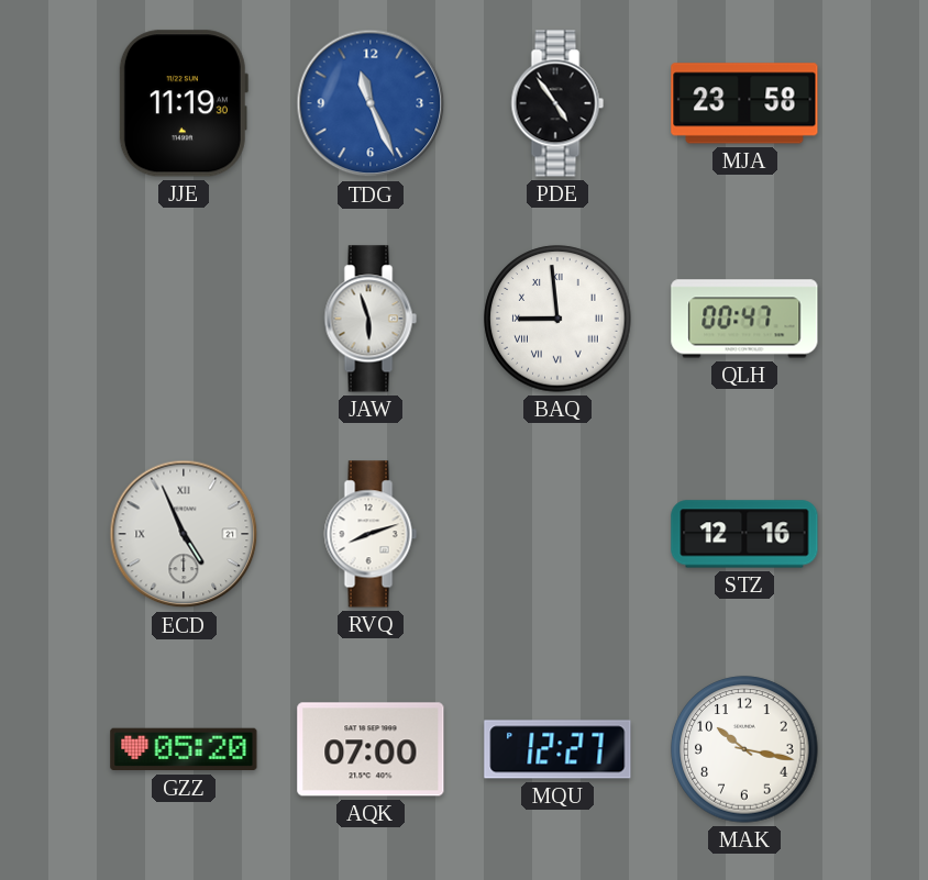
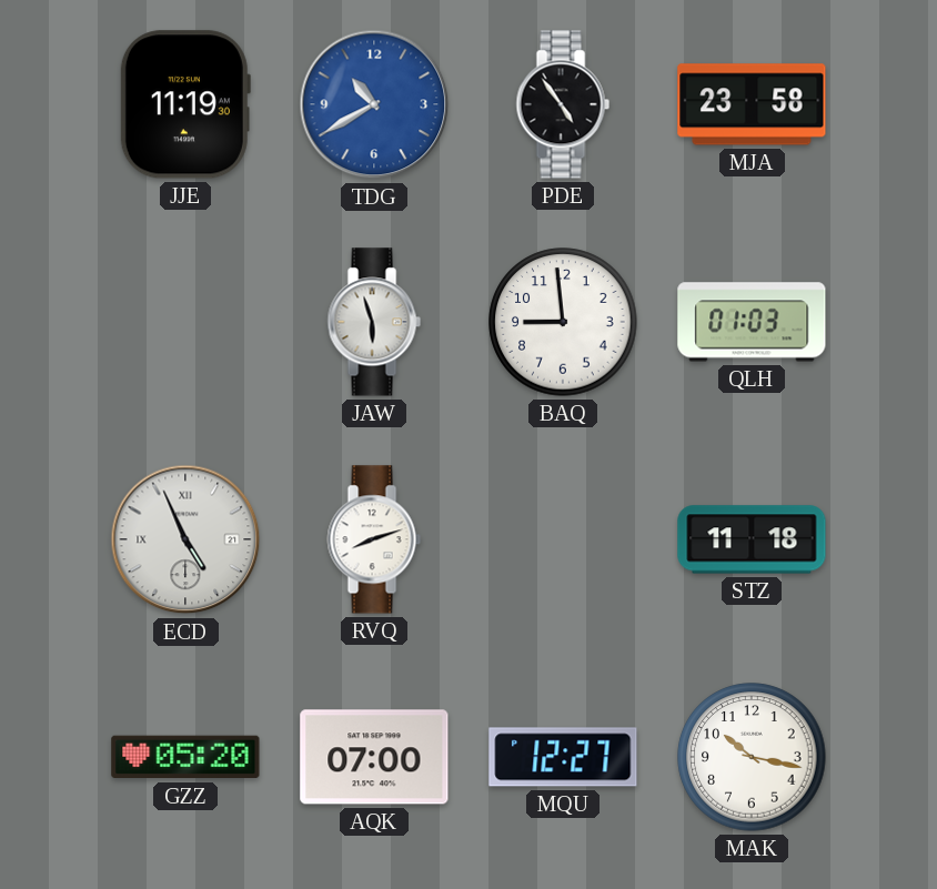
TDG: 11:26 -> 10:40 (374, 104)
BAQ numerals: Roman -> Arabic (563, 322)
QLH: 00:47 -> 01:03 (752, 322)
STZ: 12:16 -> 11:18 (752, 539)
